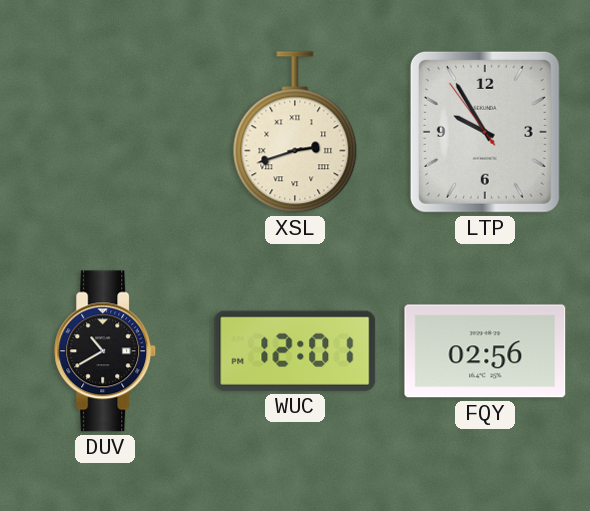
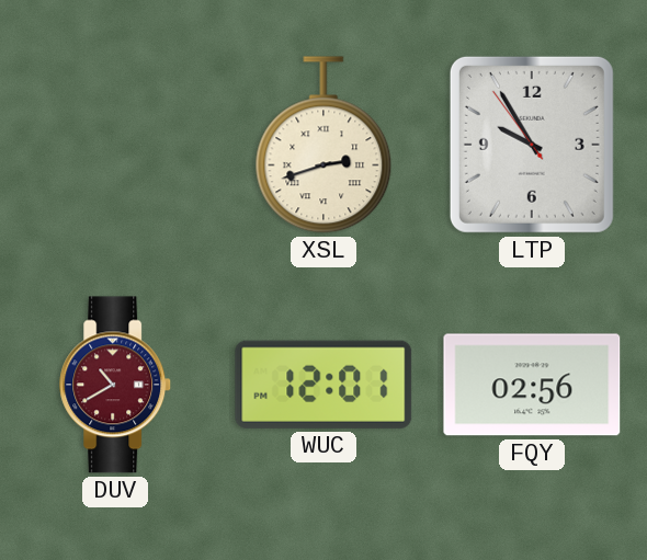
DUV dial: black -> burgundy (116, 385)
